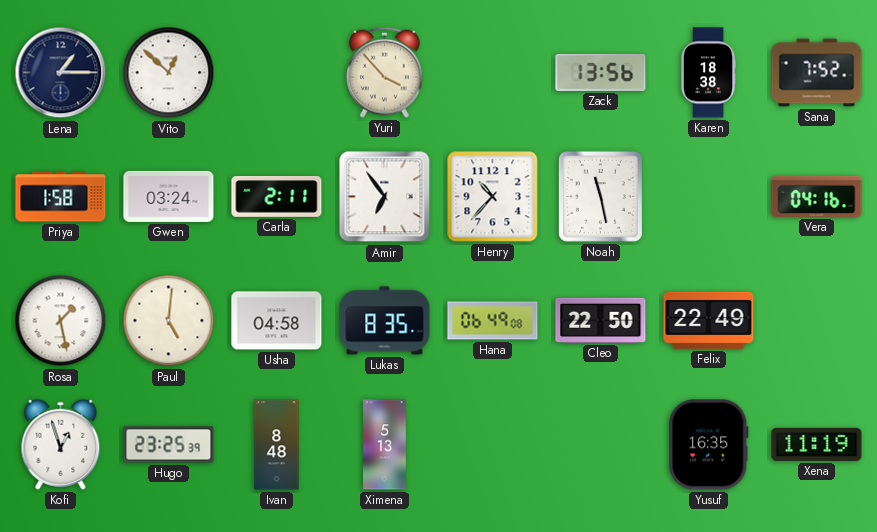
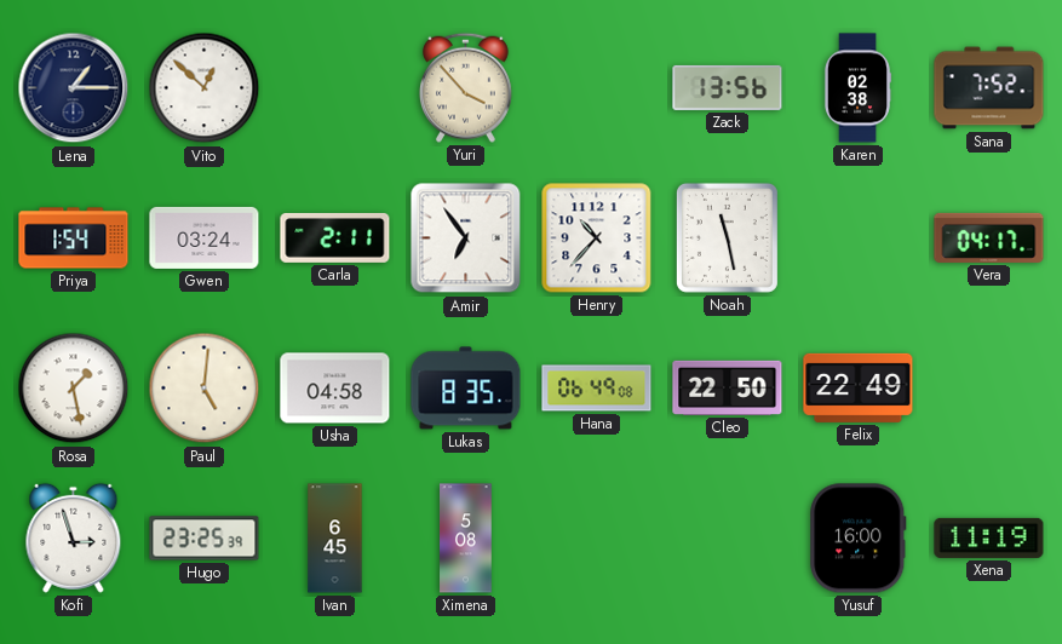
Karen: 18:38 -> 02:38 (856, 88)
Priya: 1:58 -> 1:54 (74, 238)
Vera: 04:16 -> 04:17 (989, 237)
Kofi: 12:57 -> 2:57 (74, 537)
Ivan: 8:48 -> 6:45 (335, 539)
Ximena: 5:13 -> 5:08 (466, 539)
Yusuf: 16:35 -> 16:00 (859, 539)
